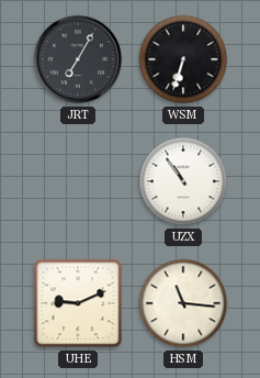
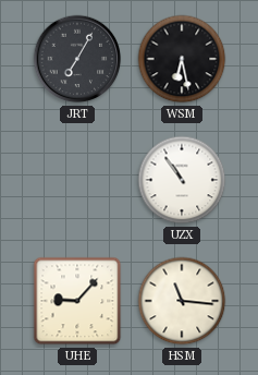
WSM: 6:33 -> 6:28 (182, 59)
UHE: 9:11 -> 9:07 (77, 301)
